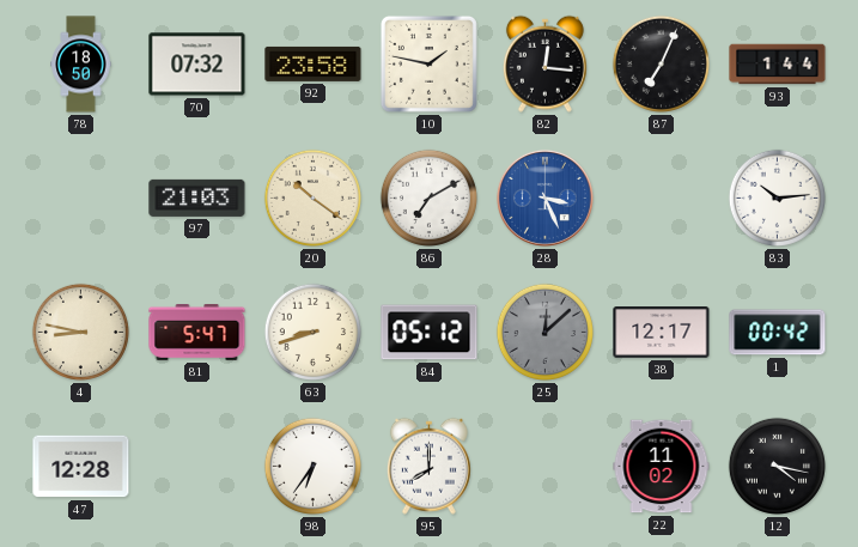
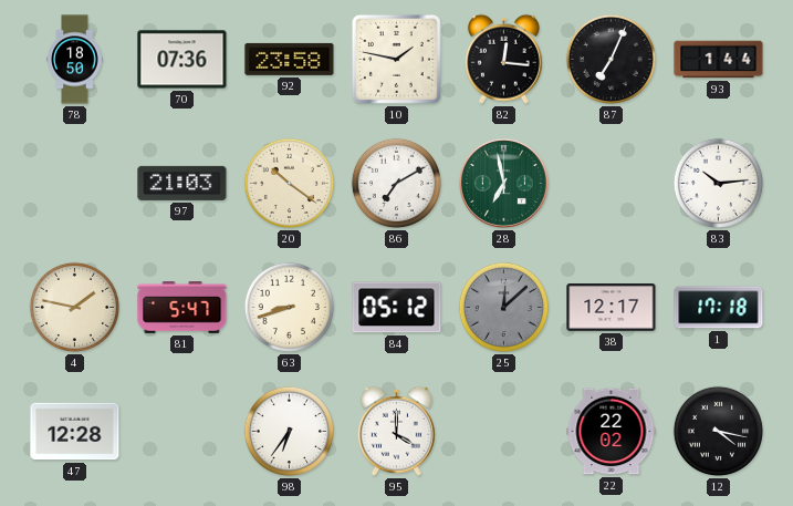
70: 07:32 -> 07:36 (182, 60)
28: 3:26 -> 6:58 (503, 183)
28 dial: blue -> green (503, 183)
4: 8:47 -> 1:47 (74, 307)
1: 00:42 -> 17:18 (719, 308)
95: 8:00 -> 4:00 (396, 431)
22: 11:02 -> 22:02 (612, 432)
